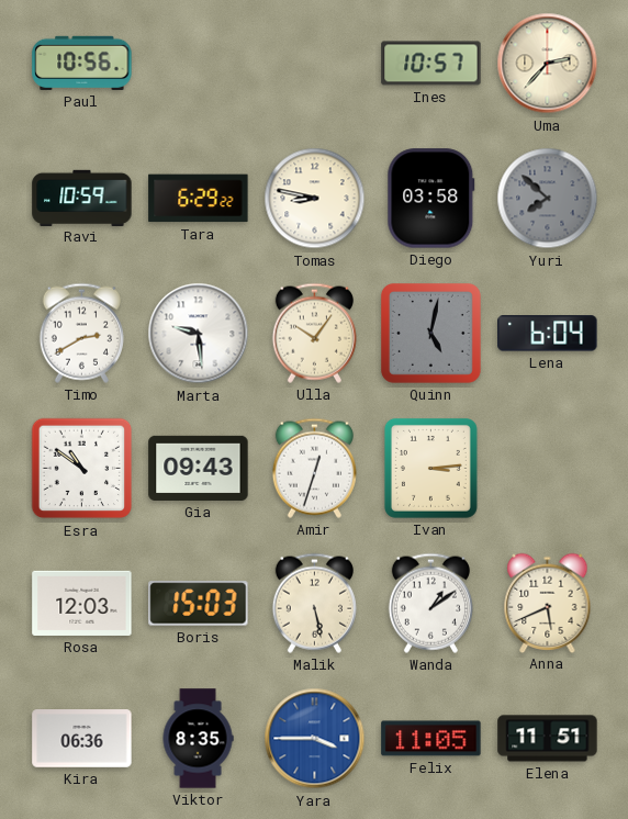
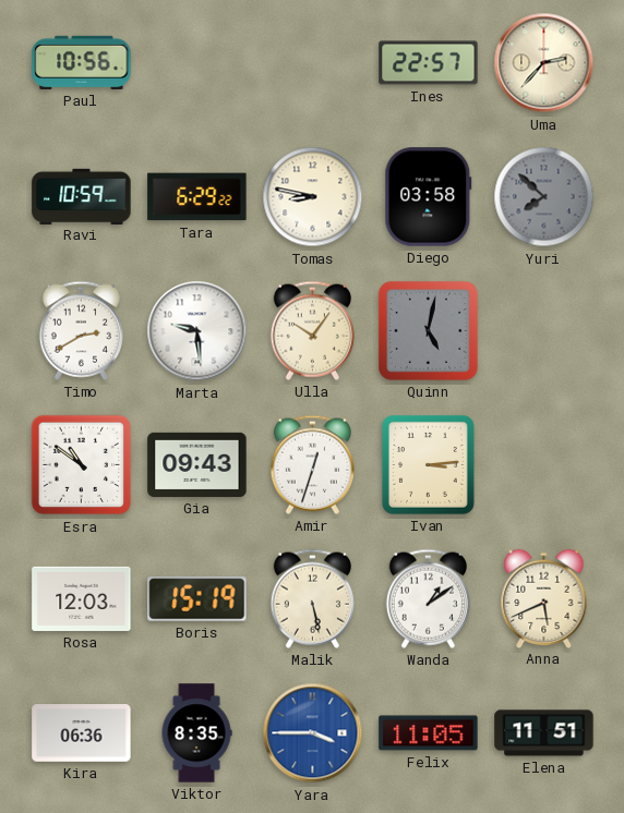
Ines: 10:57 -> 22:57 (429, 63)
Lena: 6:04 -> none (548, 334)
Boris: 15:03 -> 15:19 (197, 599)
